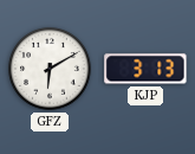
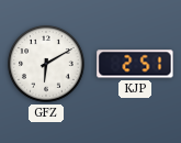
KJP: 3:13 -> 2:51 (135, 64)
